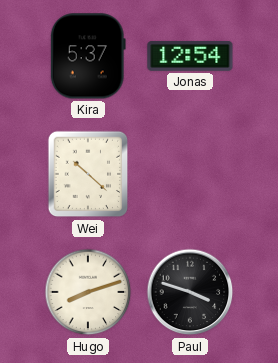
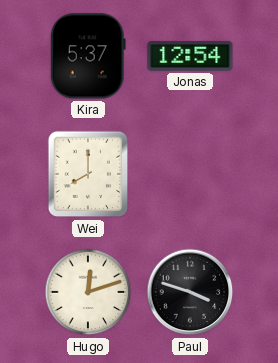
Wei: 10:22 -> 8:00 (88, 174)
Hugo: 8:12 -> 12:12 (88, 292)
